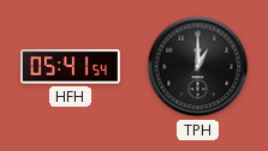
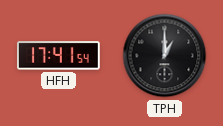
HFH: 05:41 -> 17:41 (59, 56)
